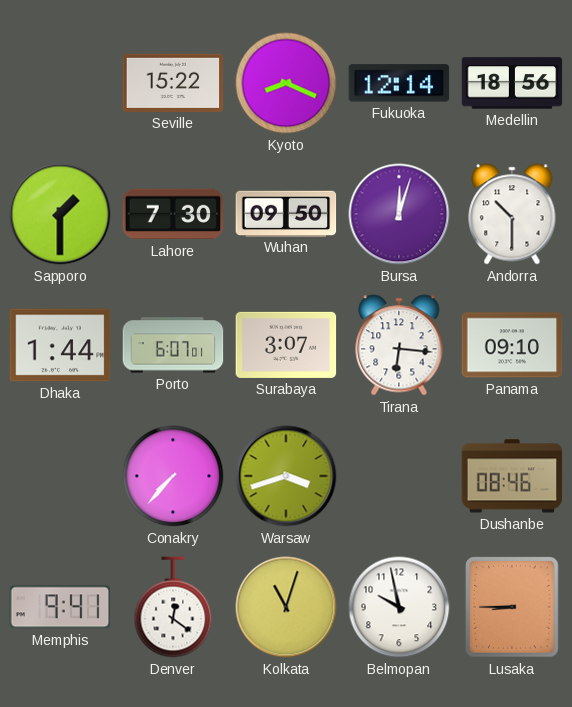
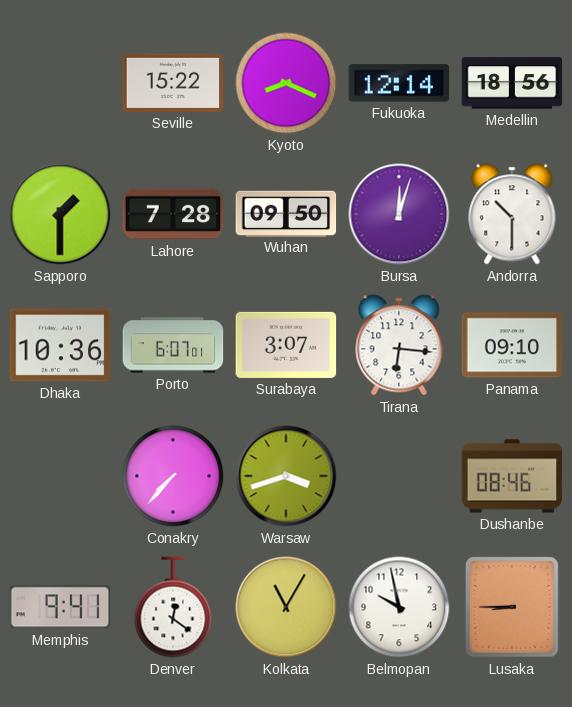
Lahore: 7:30 -> 7:28 (173, 214)
Dhaka: 1:44 -> 10:36 (60, 345)
Kolkata: 11:03 -> 11:05 (286, 607)
